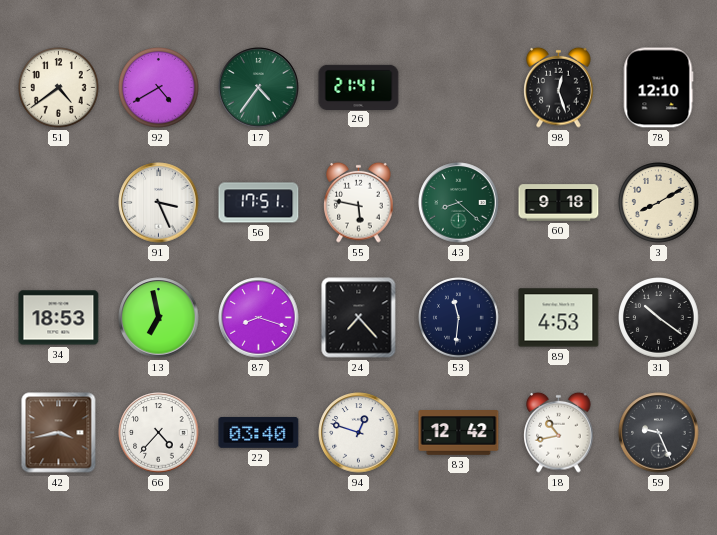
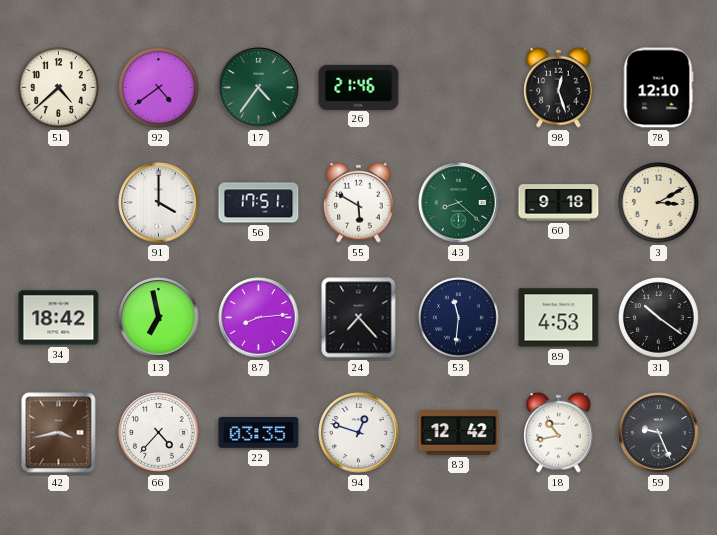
51: 4:39 -> 4:38 (59, 88)
92: 4:40 -> 4:39 (159, 88)
26: 21:41 -> 21:46 (359, 87)
91: 3:26 -> 4:00 (159, 203)
55: 5:47 -> 5:50 (359, 202)
3: 8:10 -> 3:10 (659, 203)
34: 18:53 -> 18:42 (59, 318)
87: 8:18 -> 8:14 (259, 318)
22: 03:40 -> 03:35 (259, 432)
